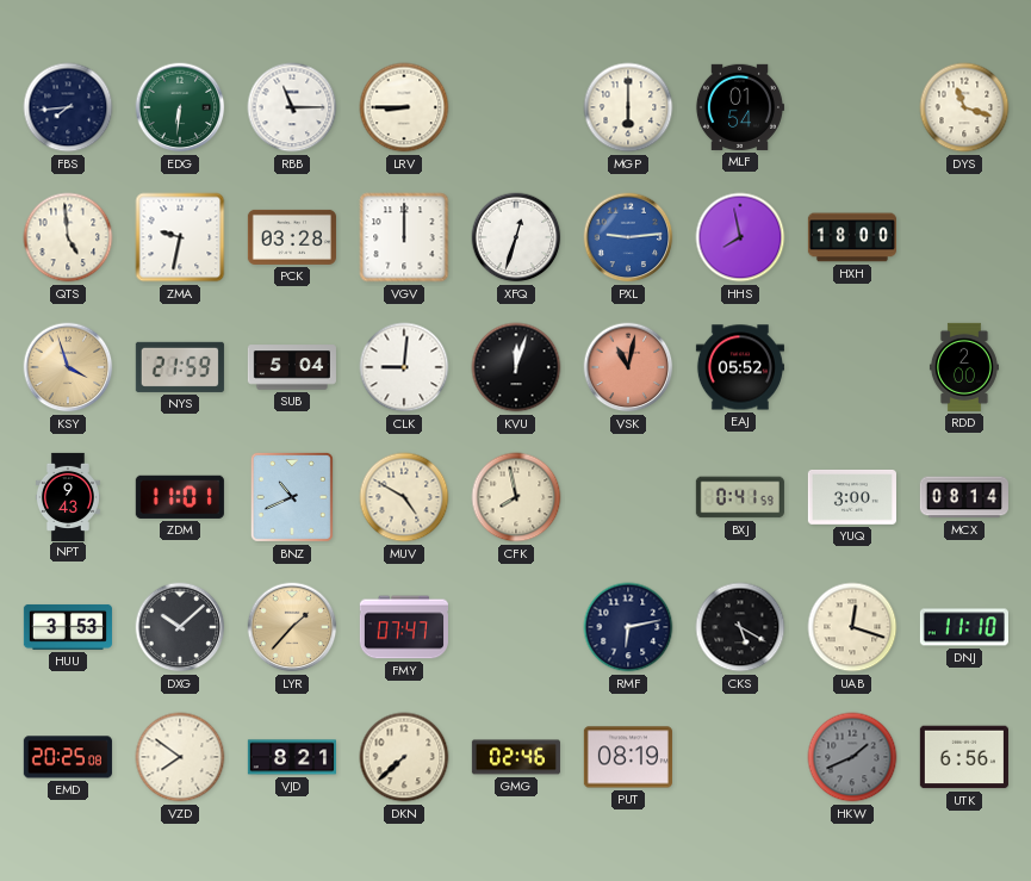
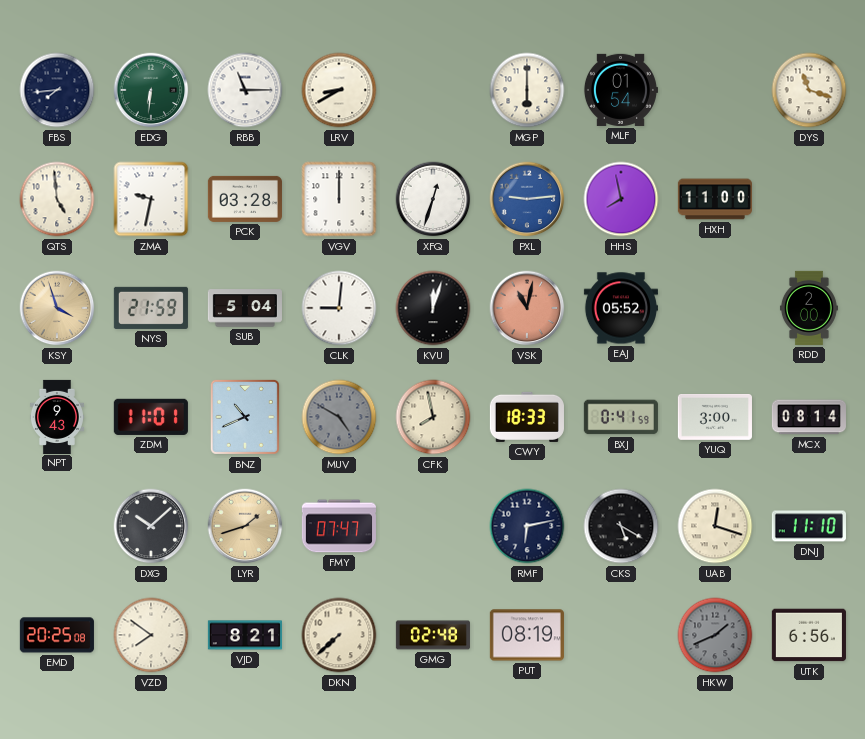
LRV: 8:45 -> 8:40 (339, 90)
HXH: 18:00 -> 11:00 (715, 199)
MUV dial: cream -> grey (339, 417)
CWY: none -> 18:33 (527, 417)
HUU: 3:53 -> none (68, 627)
LYR: 1:37 -> 1:42 (245, 526)
GMG: 02:46 -> 02:48 (433, 635)
